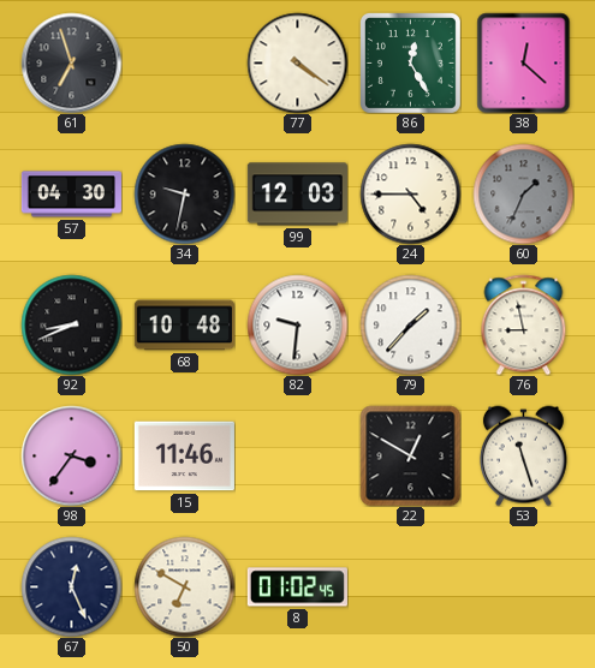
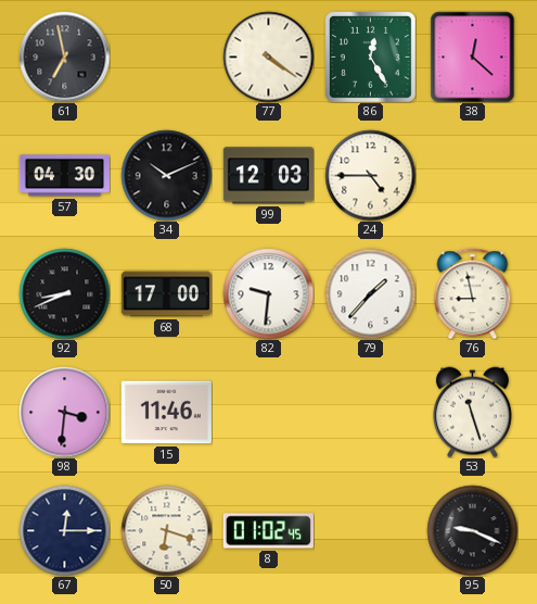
61: 6:57 -> 6:58 (64, 56)
34: 9:32 -> 10:11 (166, 175)
60: 1:34 -> none (523, 193)
68: 10:48 -> 17:00 (166, 294)
98: 3:36 -> 3:31 (64, 412)
22: 12:50 -> none (410, 455)
67: 12:26 -> 12:15 (64, 530)
50: 6:50 -> 6:18 (166, 530)
95: none -> 9:19 (472, 530)
